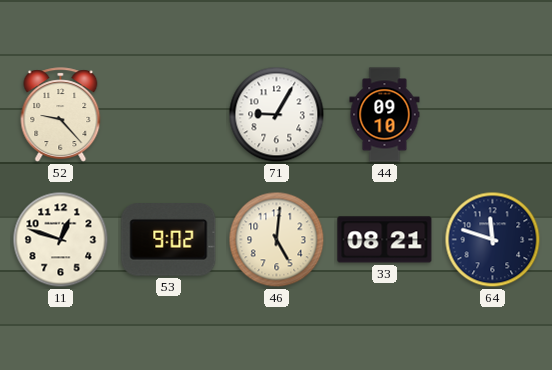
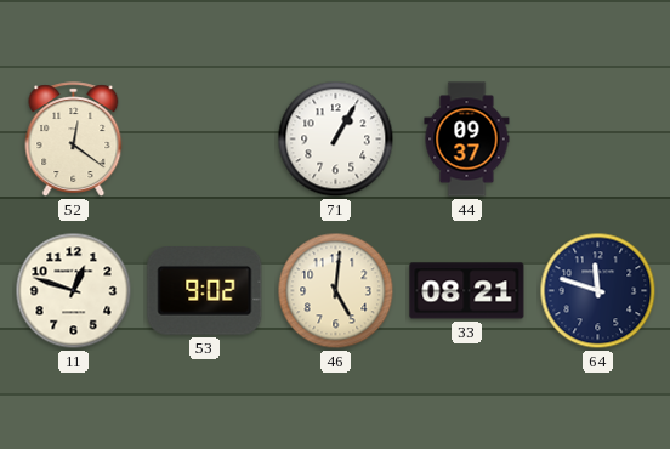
52: 9:23 -> 12:21 (74, 140)
71: 9:05 -> 1:05 (336, 140)
44: 09:10 -> 09:37 (467, 140)
